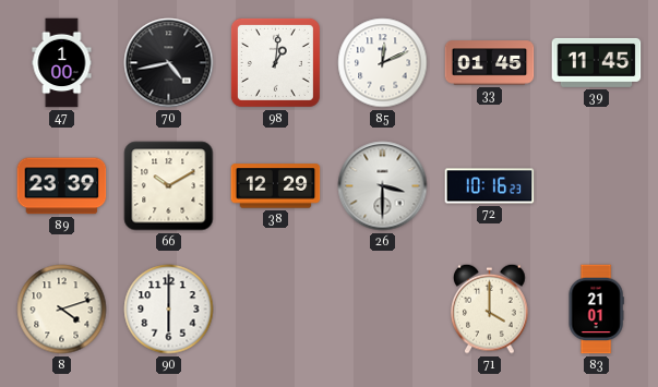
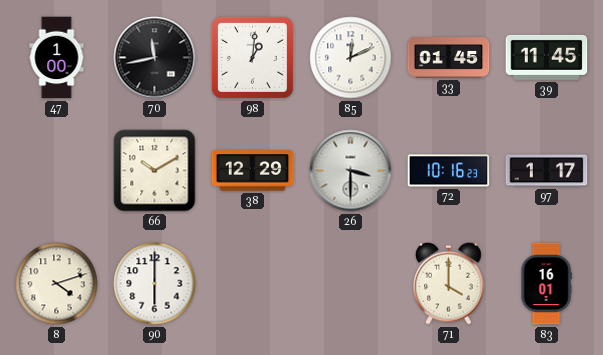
70: 4:43 -> 11:43 (155, 58)
89: 23:39 -> none (62, 186)
97: none -> 1:17 (547, 171)
83: 21:01 -> 16:01 (546, 284)
